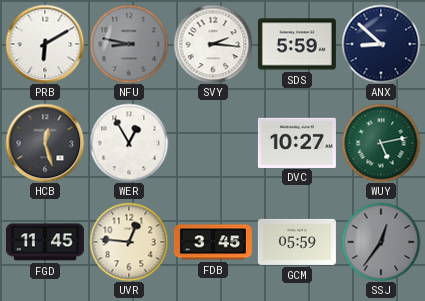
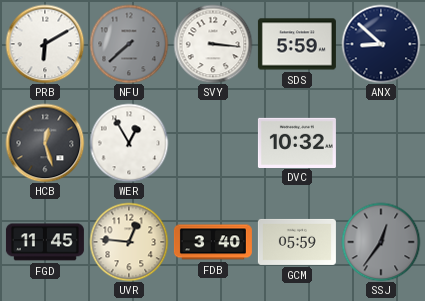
NFU: 8:47 -> 7:38 (129, 44)
SVY: 2:16 -> 3:16 (213, 44)
DVC: 10:27 -> 10:32 (297, 142)
WUY: 5:13 -> none (381, 143)
FDB: 3:45 -> 3:40 (213, 242)
